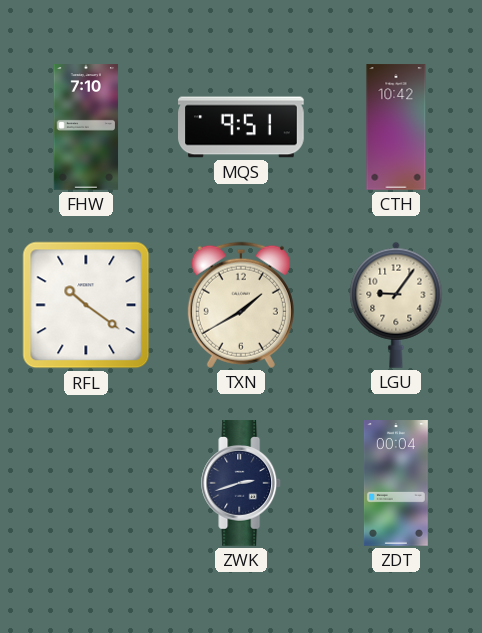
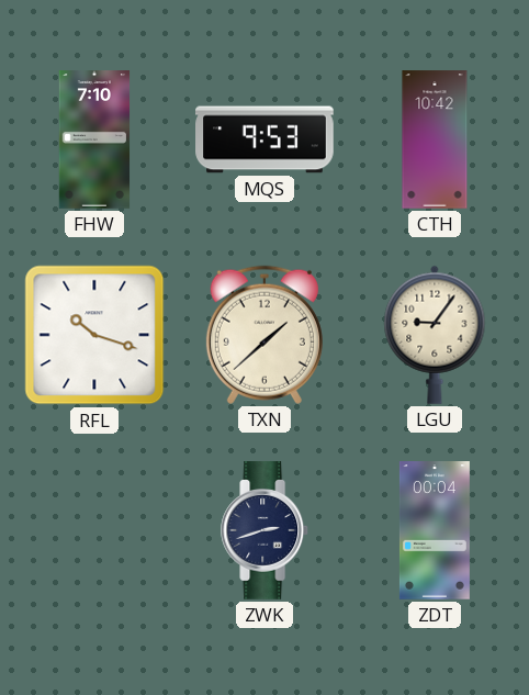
MQS: 9:51 -> 9:53 (264, 139)
RFL: 10:21 -> 10:18 (94, 335)
TXN: 1:40 -> 1:38 (264, 335)
